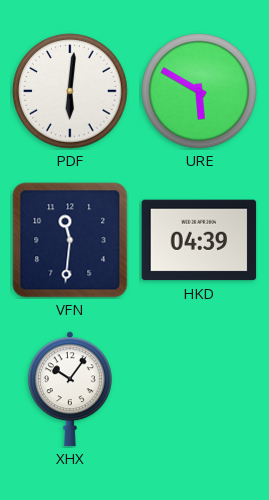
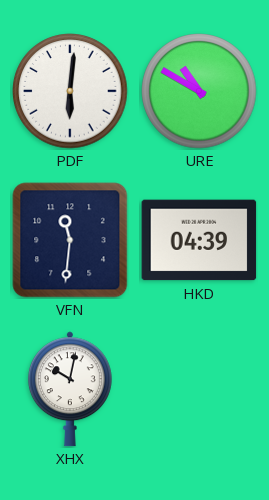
URE: 5:50 -> 10:50 (199, 91)
XHX: 10:06 -> 10:02 (70, 389)
